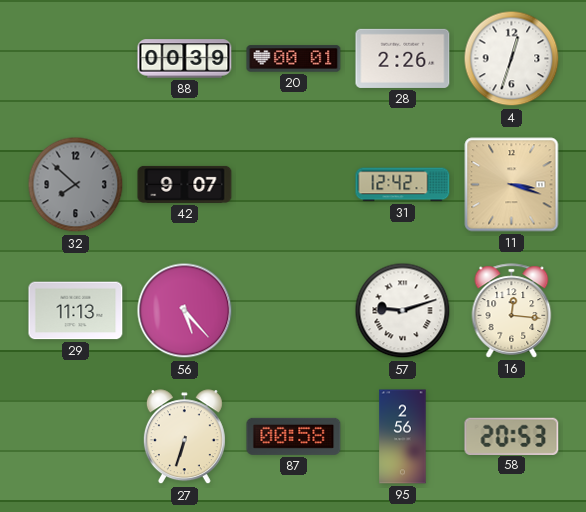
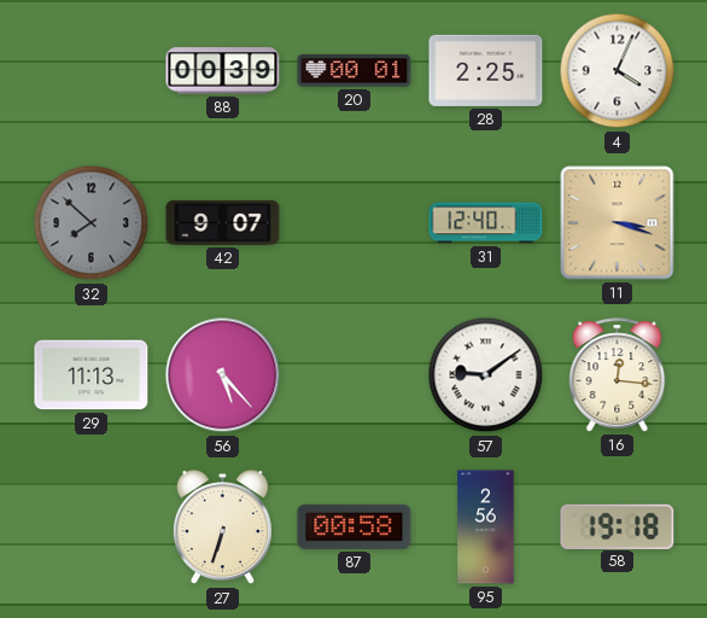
28: 2:26 -> 2:25 (486, 70)
4: 12:33 -> 4:04 (618, 71)
31: 12:42 -> 12:40 (486, 223)
57: 9:12 -> 9:09 (486, 375)
58: 20:53 -> 19:18 (618, 526)
